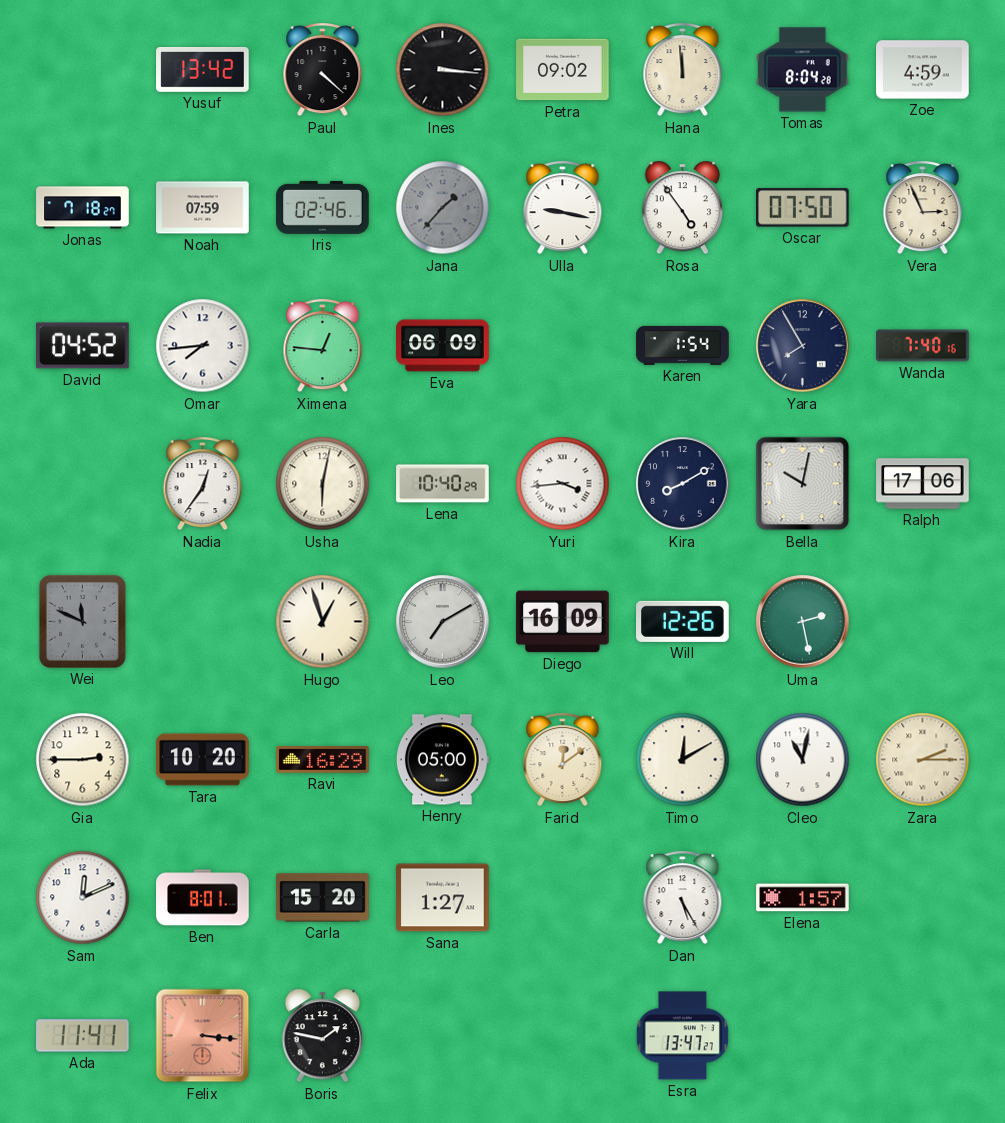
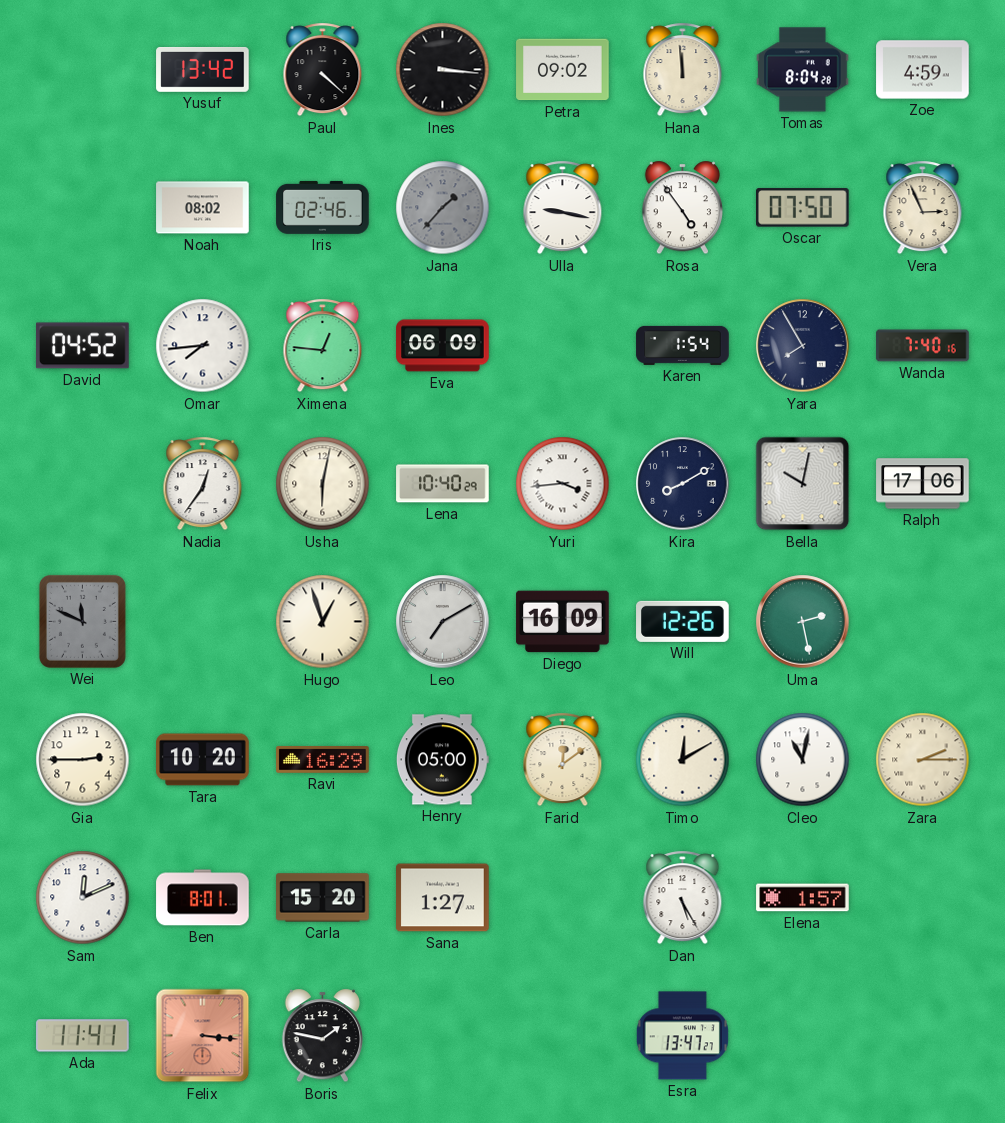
Jonas: 7:18 -> none (83, 208)
Noah: 07:59 -> 08:02 (203, 208)
